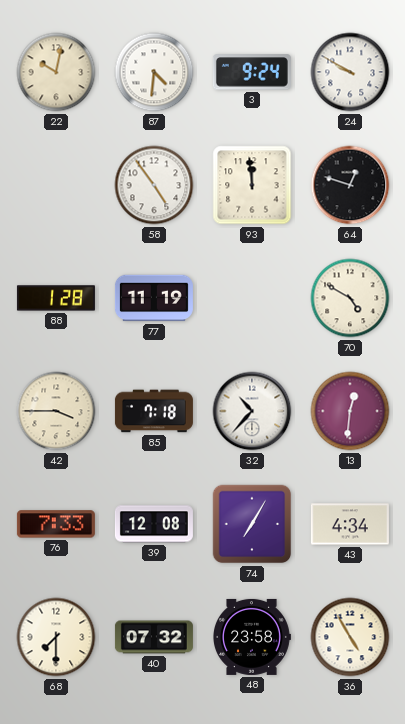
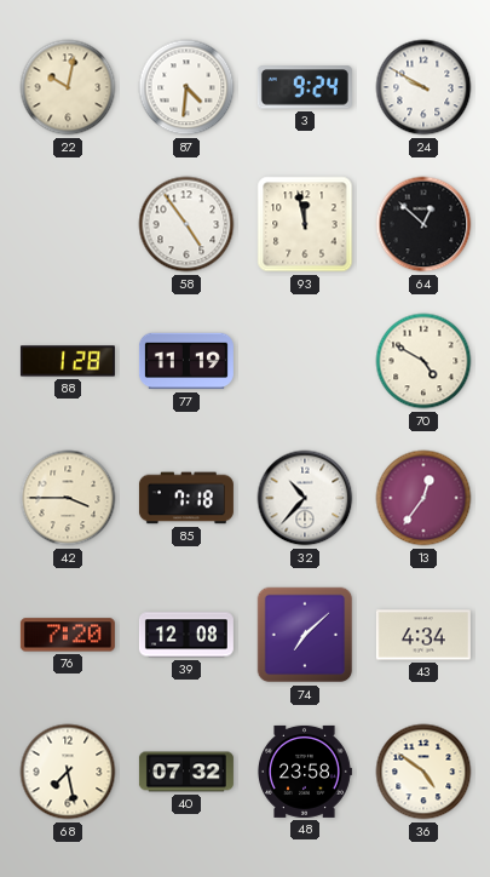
93: 11:59 -> 11:58 (305, 224)
64: 12:48 -> 12:52 (423, 224)
13: 12:31 -> 12:36 (423, 498)
76: 7:33 -> 7:20 (68, 635)
74: 7:05 -> 7:08 (305, 635)
68: 7:30 -> 7:28 (68, 772)
36: 4:55 -> 4:51 (423, 772)
